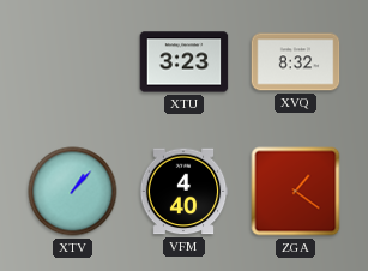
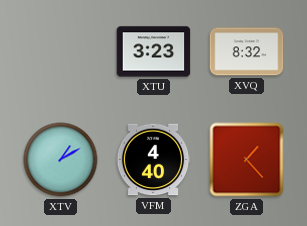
XTV: 1:07 -> 1:10 (61, 160)
ZGA: 1:21 -> 1:23 (247, 160)
